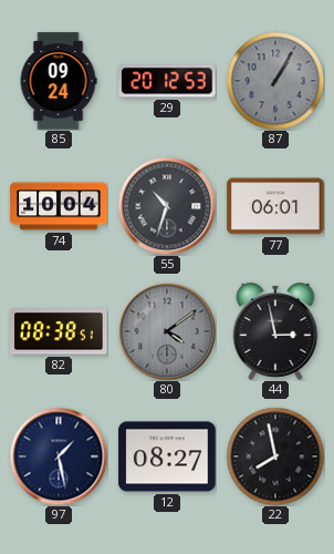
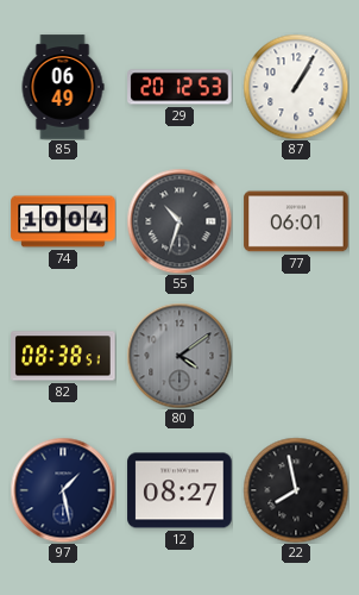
85: 09:24 -> 06:49 (63, 87)
87 dial: grey -> white (296, 87)
44: 2:58 -> none (275, 332)
